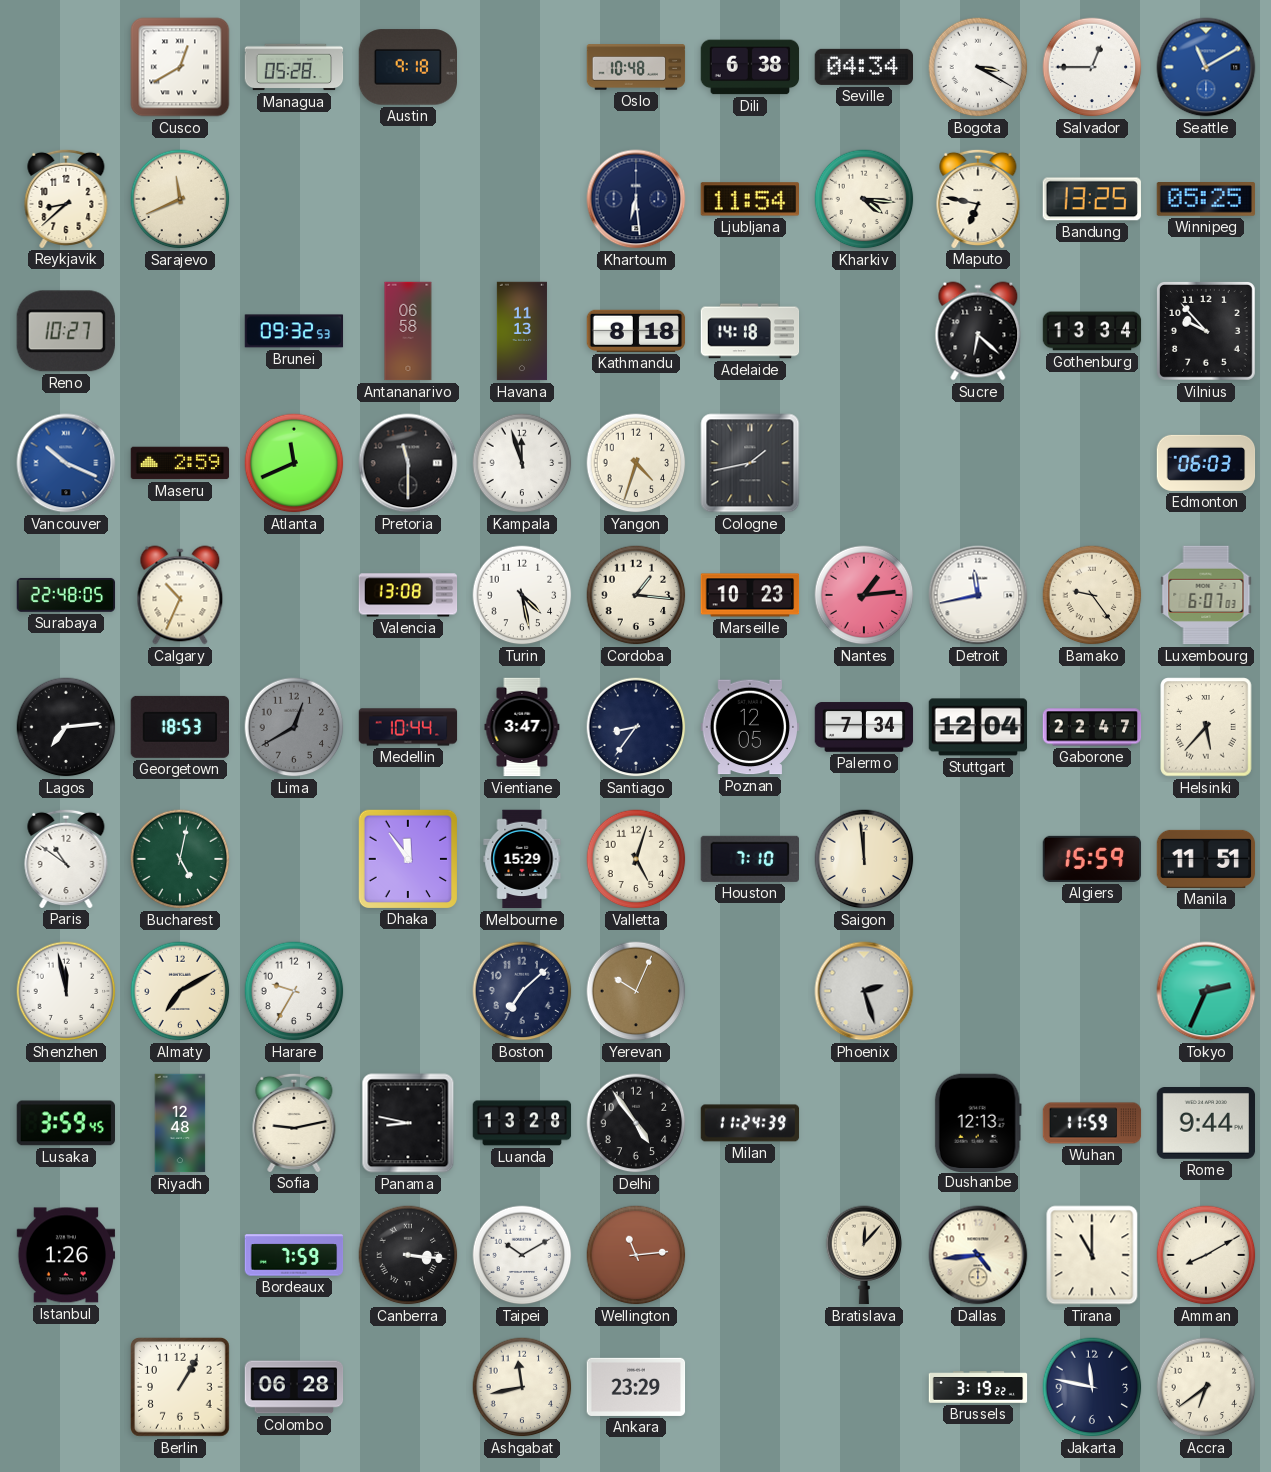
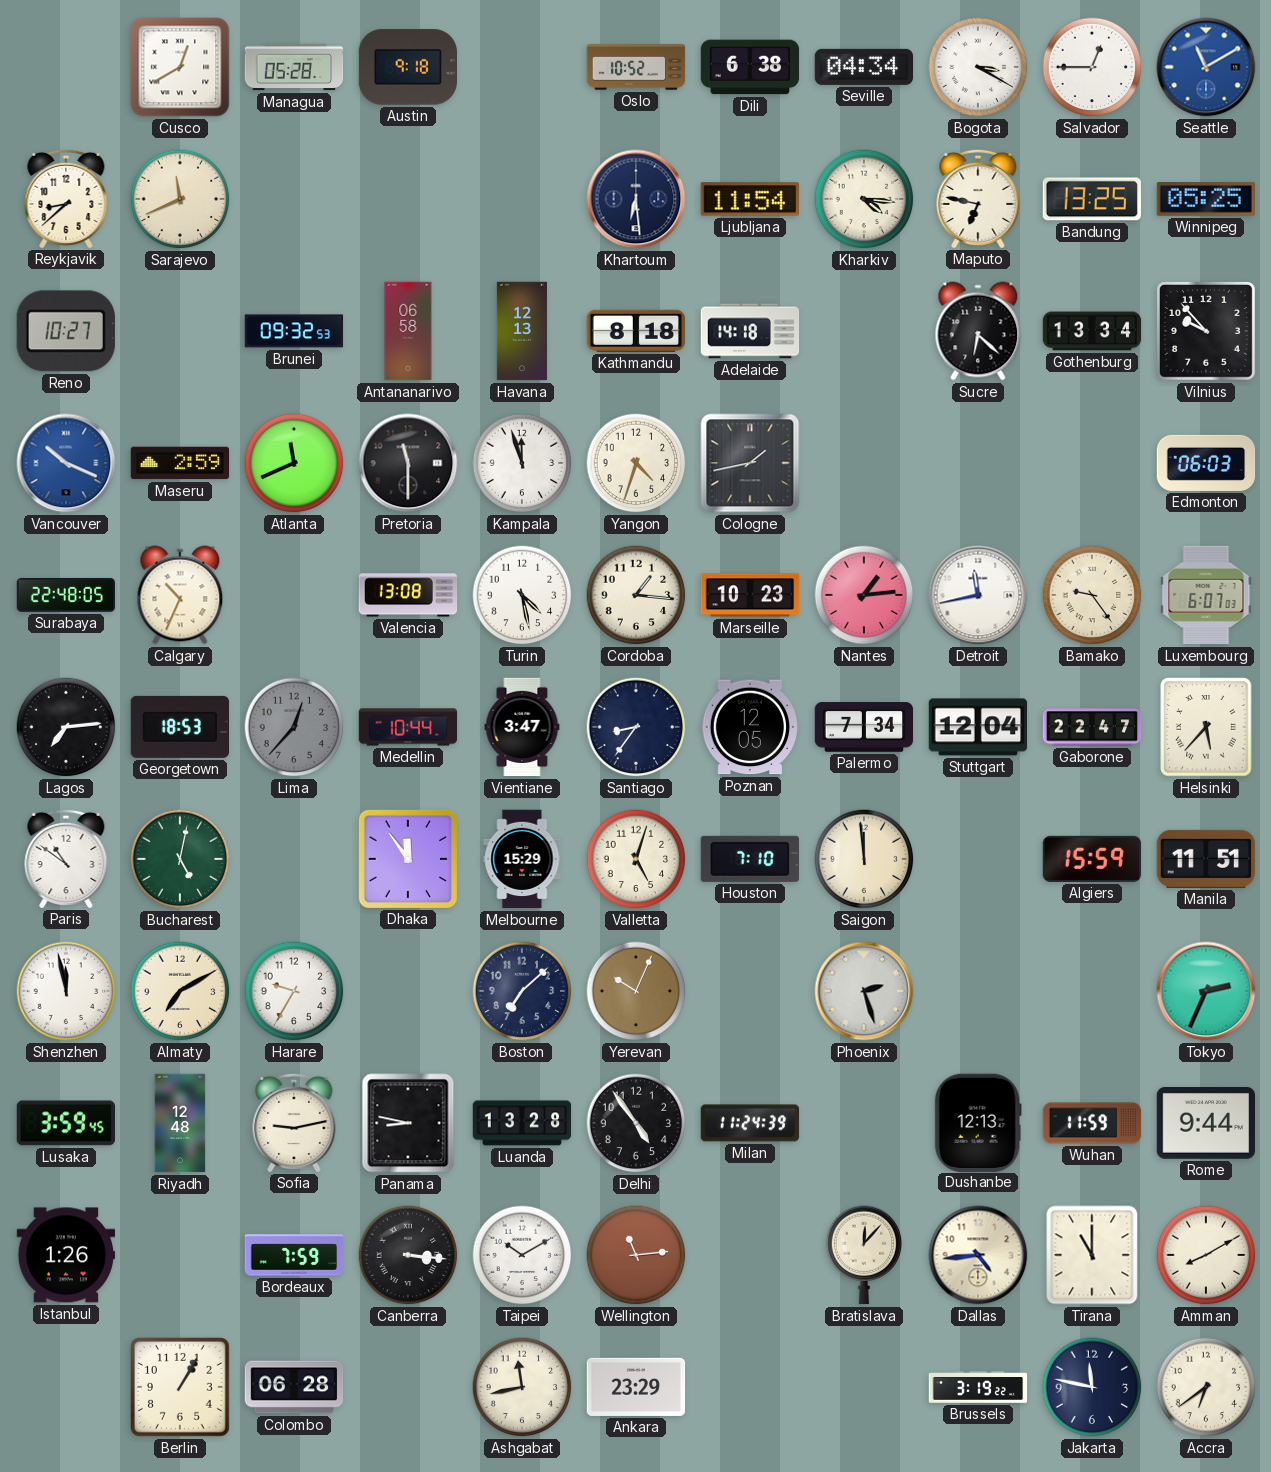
Oslo: 10:48 -> 10:52 (636, 67)
Havana: 11:13 -> 12:13 (521, 331)
Lima: 12:40 -> 12:37 (294, 727)
